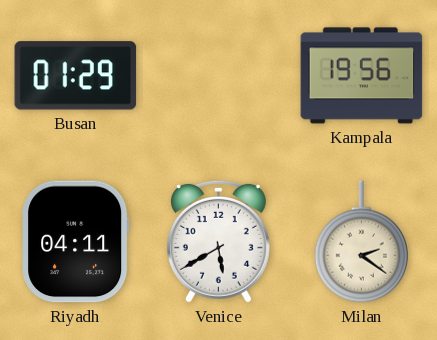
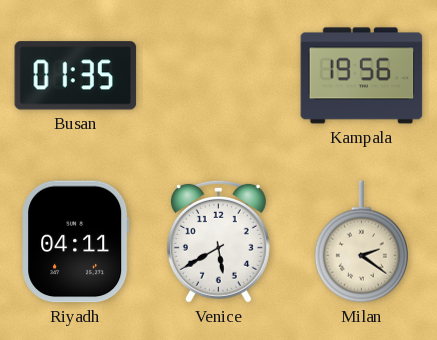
Busan: 01:29 -> 01:35 (76, 76)
